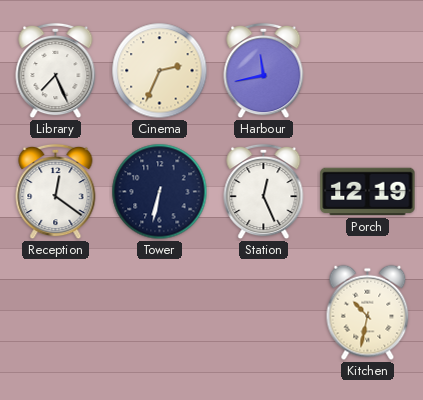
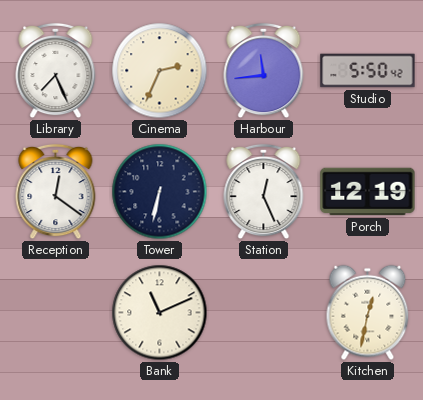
Harbour: 11:43 -> 11:44 (264, 71)
Studio: none -> 5:50 (368, 71)
Bank: none -> 11:11 (160, 313)
Kitchen: 10:32 -> 12:32 (368, 313)
